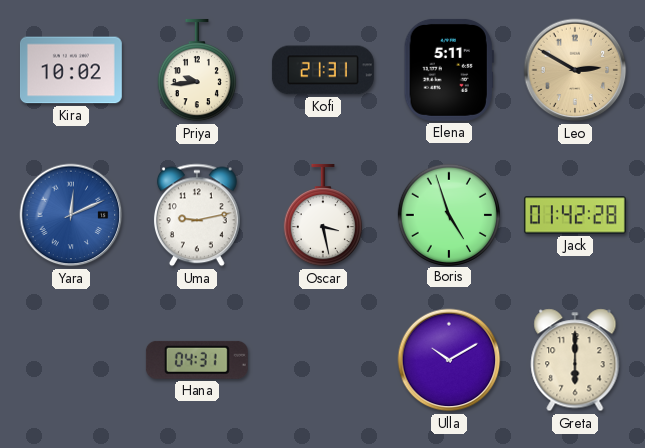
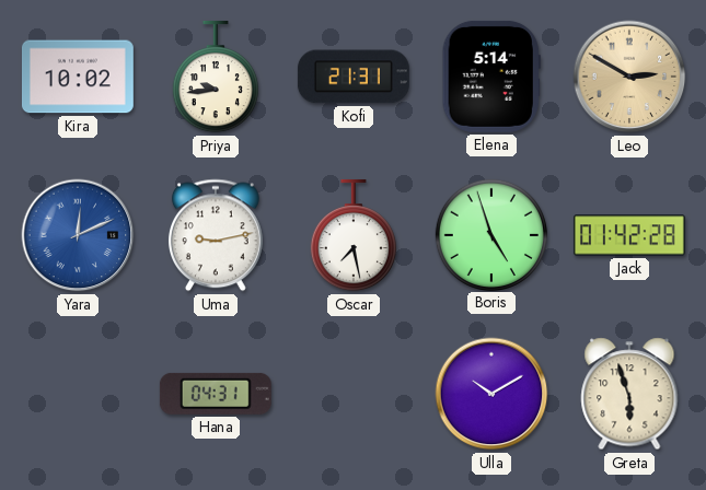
Elena: 5:11 -> 5:14 (491, 77)
Oscar: 3:28 -> 7:28 (354, 235)
Greta: 6:00 -> 5:57 (629, 394)
